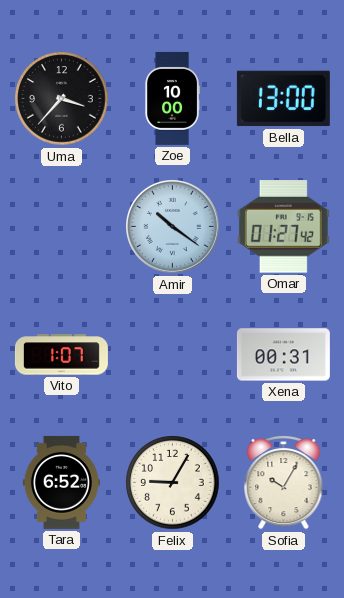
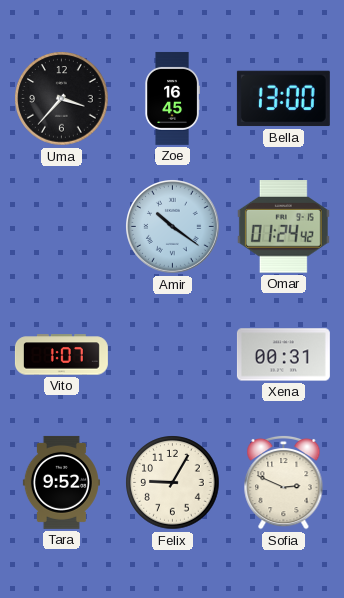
Zoe: 10:00 -> 16:45 (172, 98)
Omar: 01:27 -> 01:24 (283, 227)
Tara: 6:52 -> 9:52 (61, 482)
Sofia: 10:05 -> 2:49 (284, 482)
